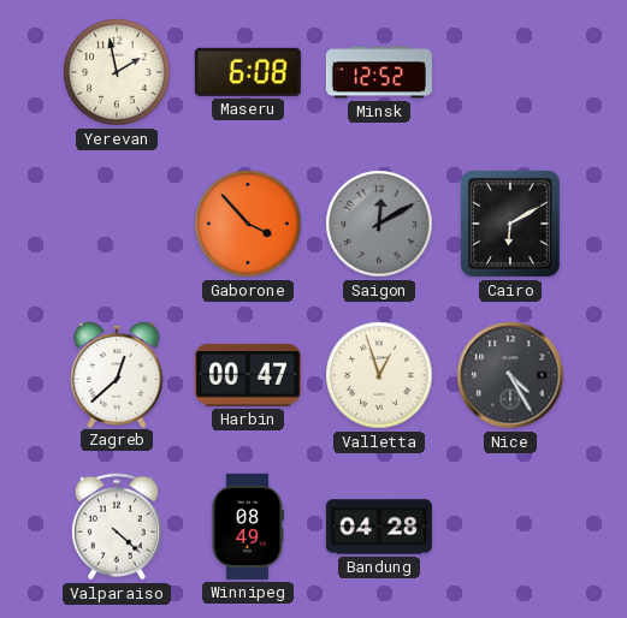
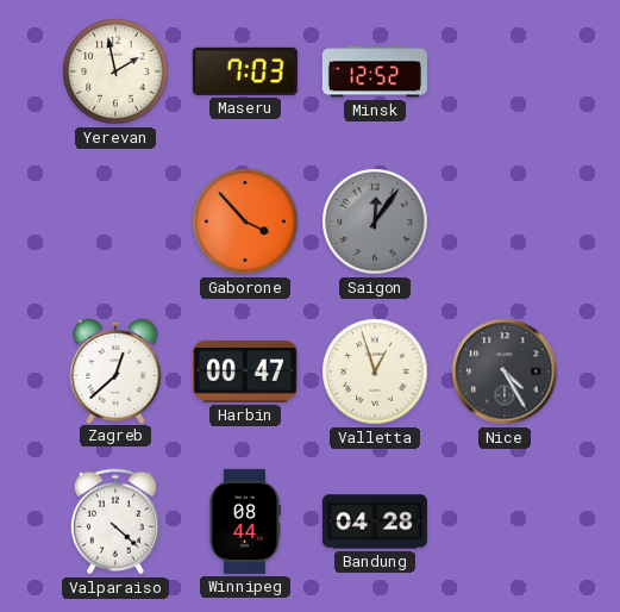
Maseru: 6:08 -> 7:03 (245, 71)
Saigon: 12:10 -> 12:06 (375, 221)
Cairo: 6:10 -> none (510, 224)
Winnipeg: 08:49 -> 08:44 (244, 522)
